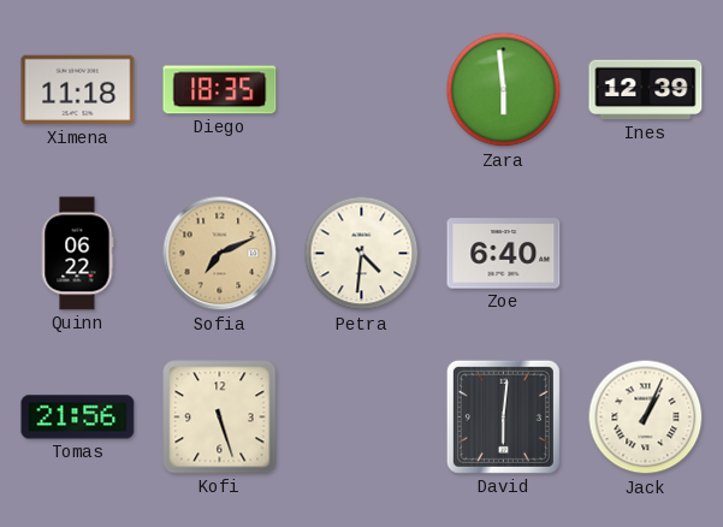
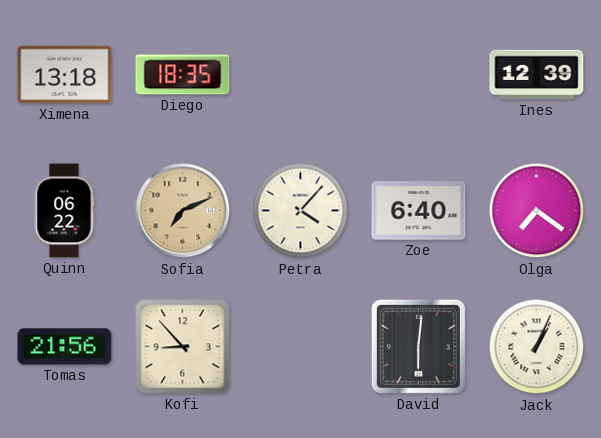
Ximena: 11:18 -> 13:18 (65, 75)
Zara: 5:59 -> none (504, 90)
Petra: 4:31 -> 4:07 (301, 211)
Olga: none -> 7:21 (537, 211)
Kofi: 5:27 -> 8:53 (183, 347)
